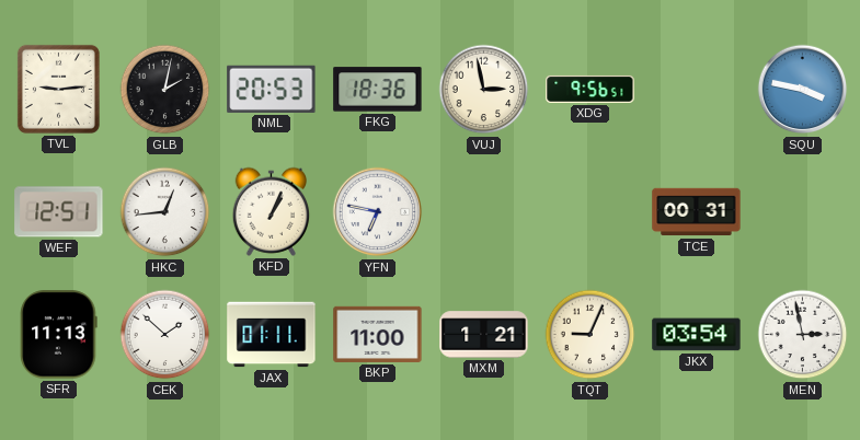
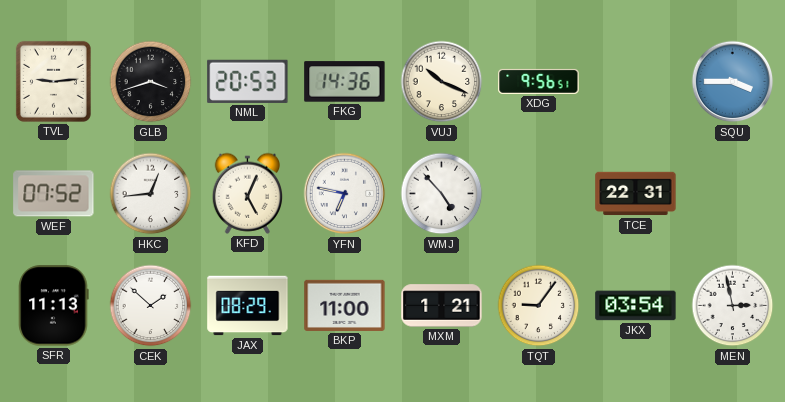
GLB: 2:02 -> 3:42 (151, 82)
FKG: 18:36 -> 14:36 (345, 82)
VUJ: 2:58 -> 10:19 (442, 82)
SQU: 3:47 -> 3:45 (733, 82)
WEF: 12:51 -> 07:52 (54, 194)
KFD: 1:04 -> 5:04 (248, 193)
WMJ: none -> 4:53 (442, 194)
TCE: 00:31 -> 22:31 (636, 194)
JAX: 01:11 -> 08:29 (248, 306)
TQT: 9:04 -> 9:06 (539, 306)
